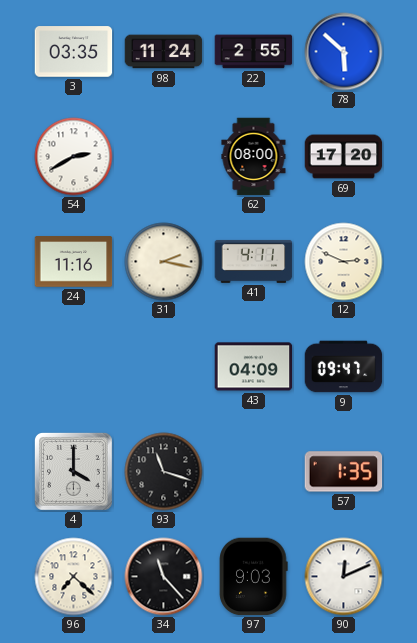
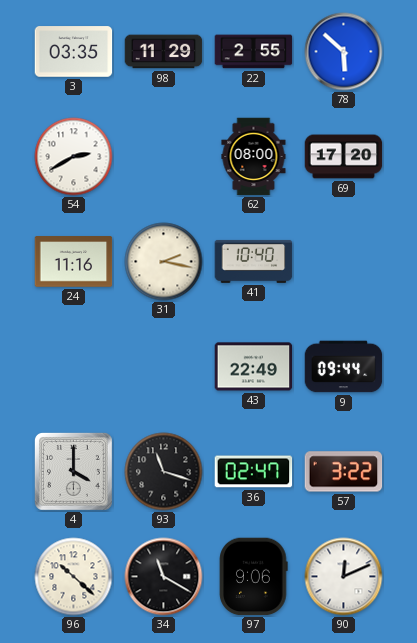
98: 11:24 -> 11:29 (164, 52)
41: 4:11 -> 10:40 (254, 261)
12: 2:49 -> none (344, 262)
43: 04:09 -> 22:49 (254, 367)
9: 09:47 -> 09:44 (344, 367)
36: none -> 02:47 (254, 472)
57: 1:35 -> 3:22 (344, 472)
96: 7:22 -> 10:22 (74, 577)
34: 11:23 -> 11:20 (164, 577)
97: 9:03 -> 9:06 (254, 577)
